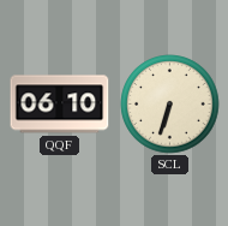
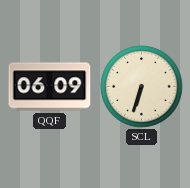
QQF: 06:10 -> 06:09 (50, 87)
